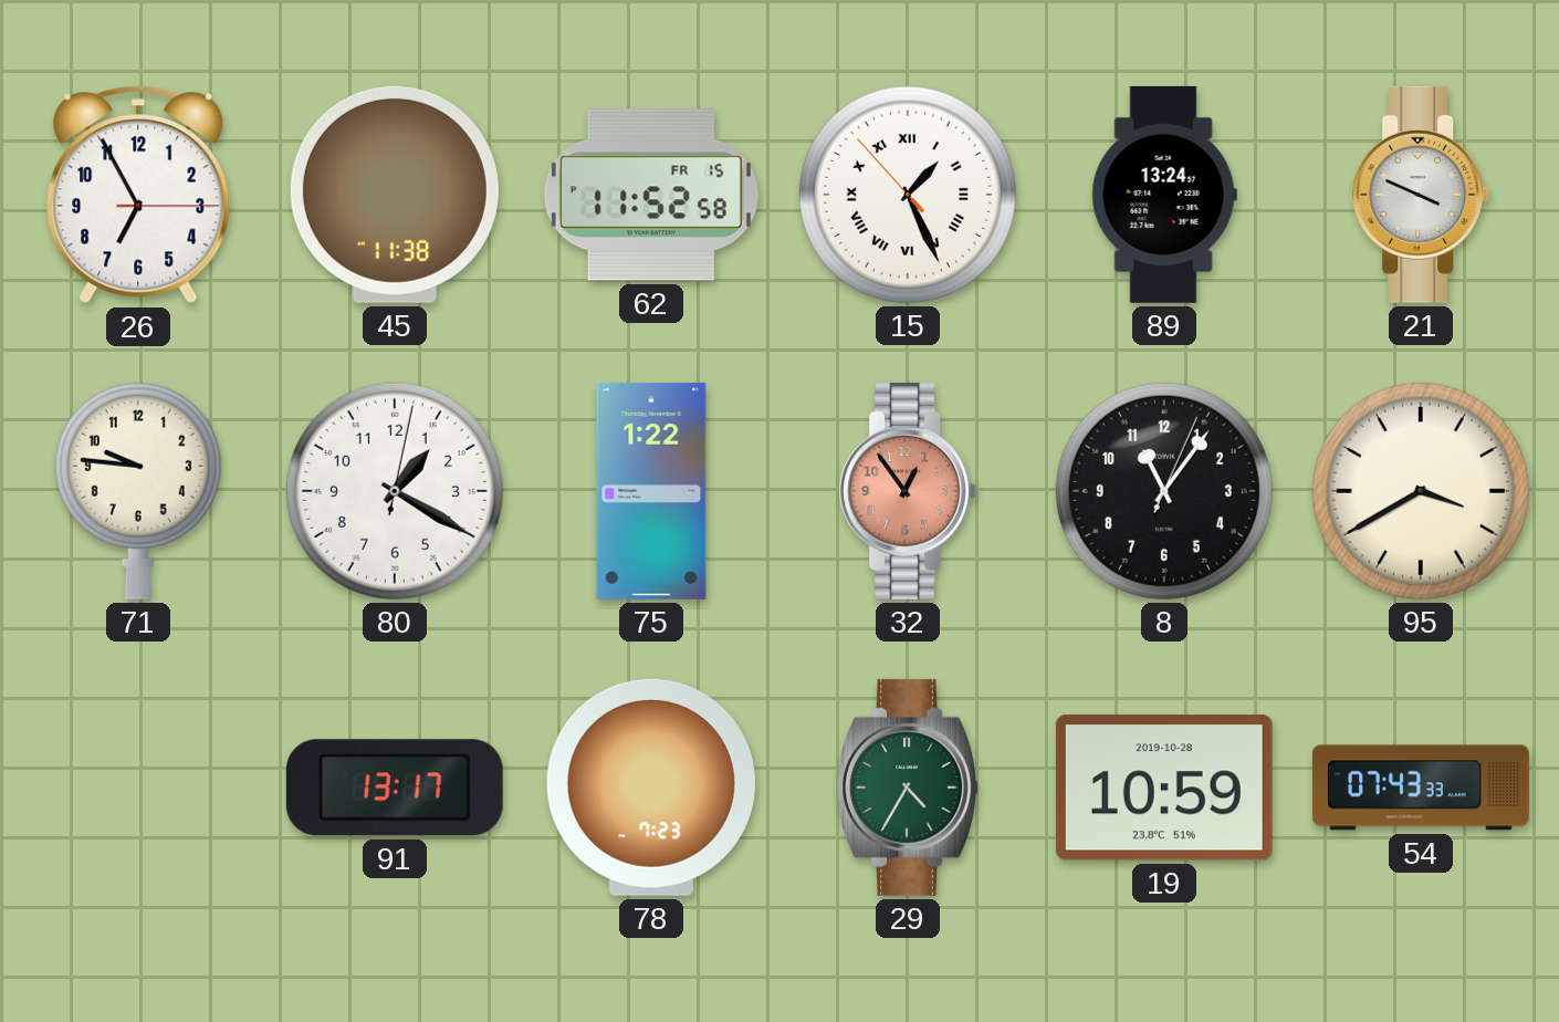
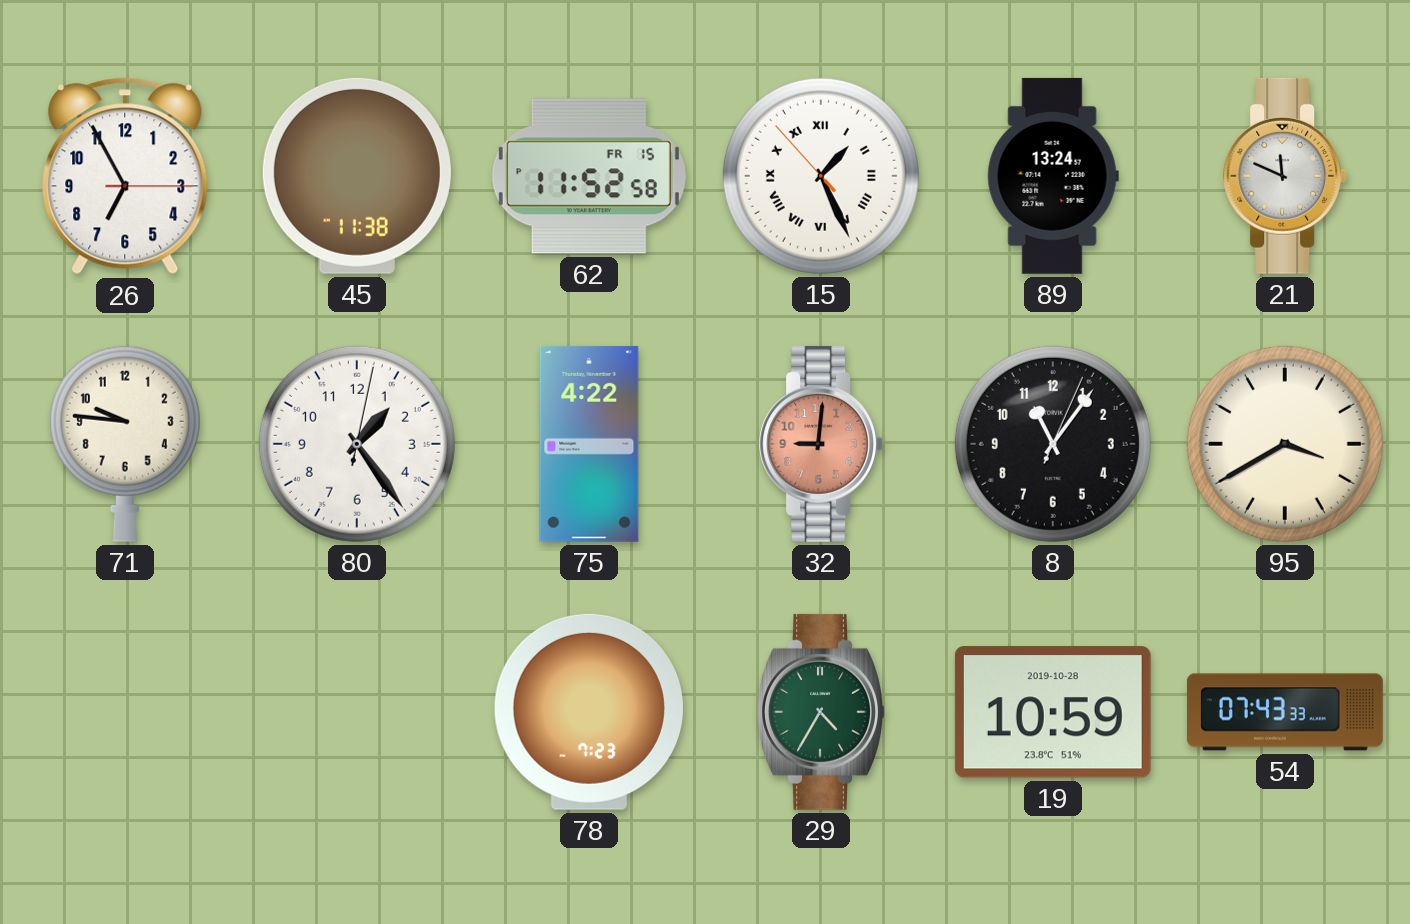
21: 3:49 -> 11:49 (1286, 176)
80: 1:20 -> 1:24 (357, 444)
75: 1:22 -> 4:22 (589, 444)
32: 12:54 -> 9:01 (822, 444)
91: 13:17 -> none (395, 788)
